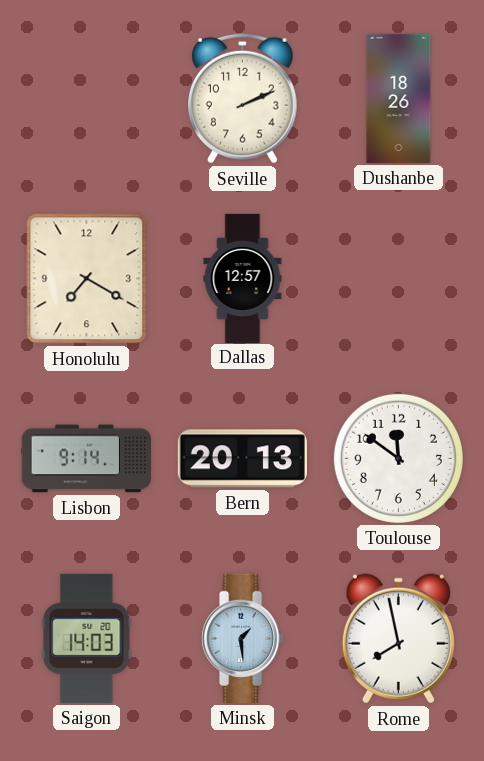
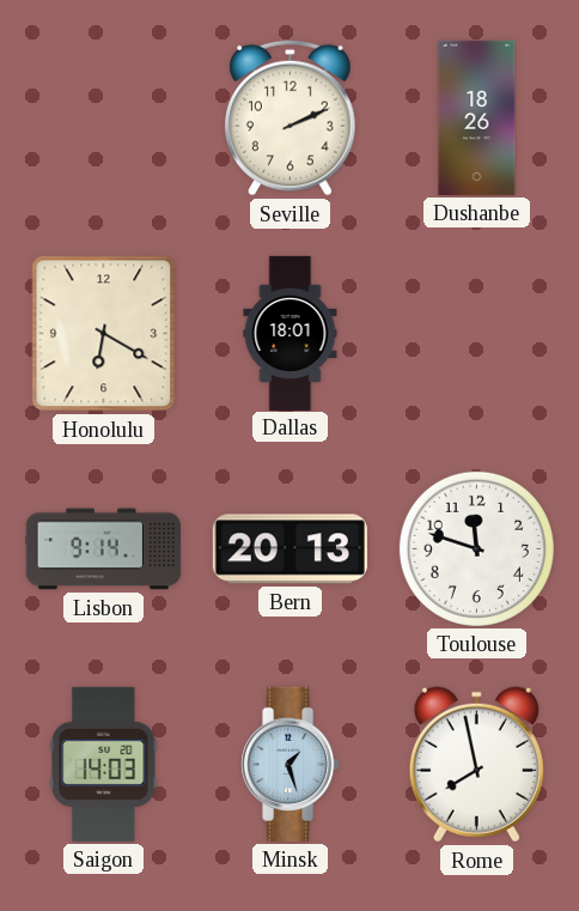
Honolulu: 7:20 -> 6:20 (104, 334)
Dallas: 12:57 -> 18:01 (291, 333)
Toulouse: 11:51 -> 11:48 (476, 548)
Minsk: 1:29 -> 1:27 (291, 764)
